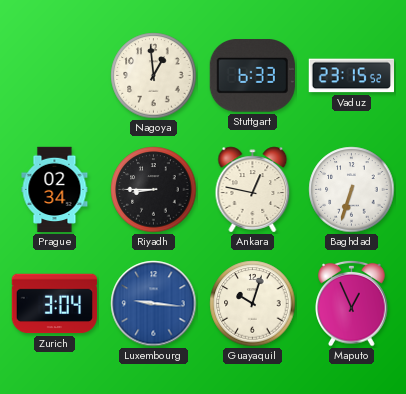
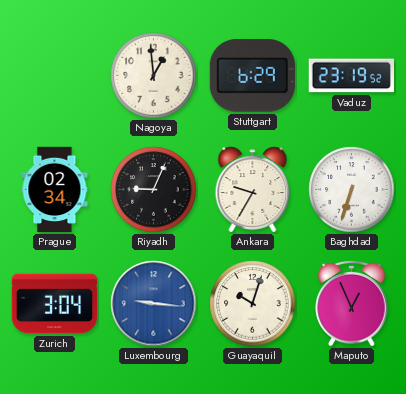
Stuttgart: 6:33 -> 6:29 (252, 76)
Vaduz: 23:15 -> 23:19 (351, 76)
Riyadh: 8:45 -> 9:04 (154, 190)
Ankara: 12:47 -> 9:35 (253, 190)
